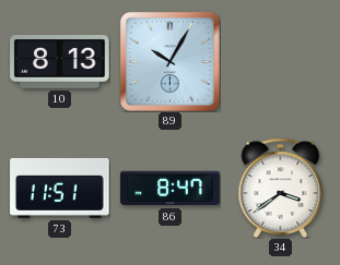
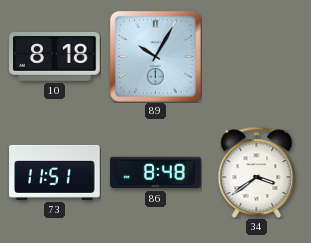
10: 8:13 -> 8:18 (55, 57)
86: 8:47 -> 8:48 (156, 173)
